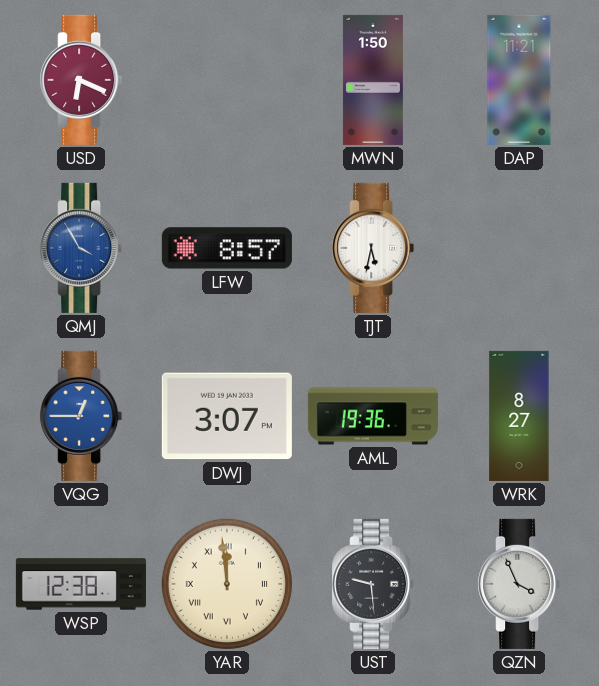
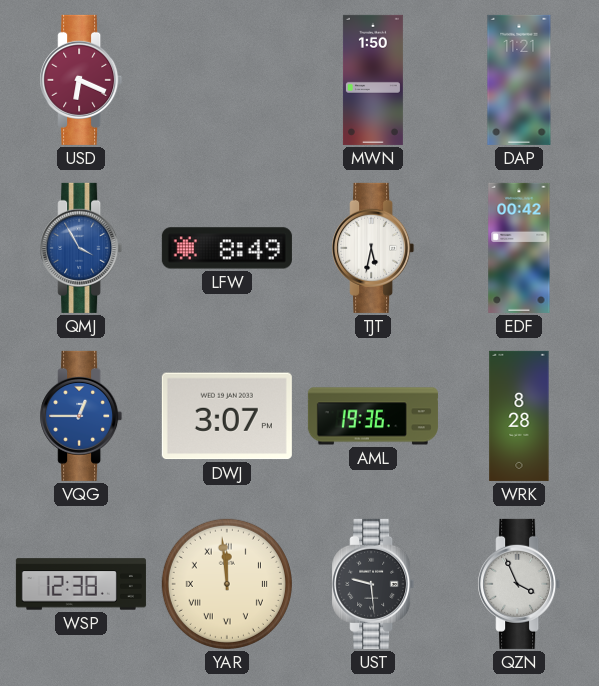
LFW: 8:57 -> 8:49 (227, 248)
EDF: none -> 00:42 (519, 248)
WRK: 8:27 -> 8:28 (519, 416)
